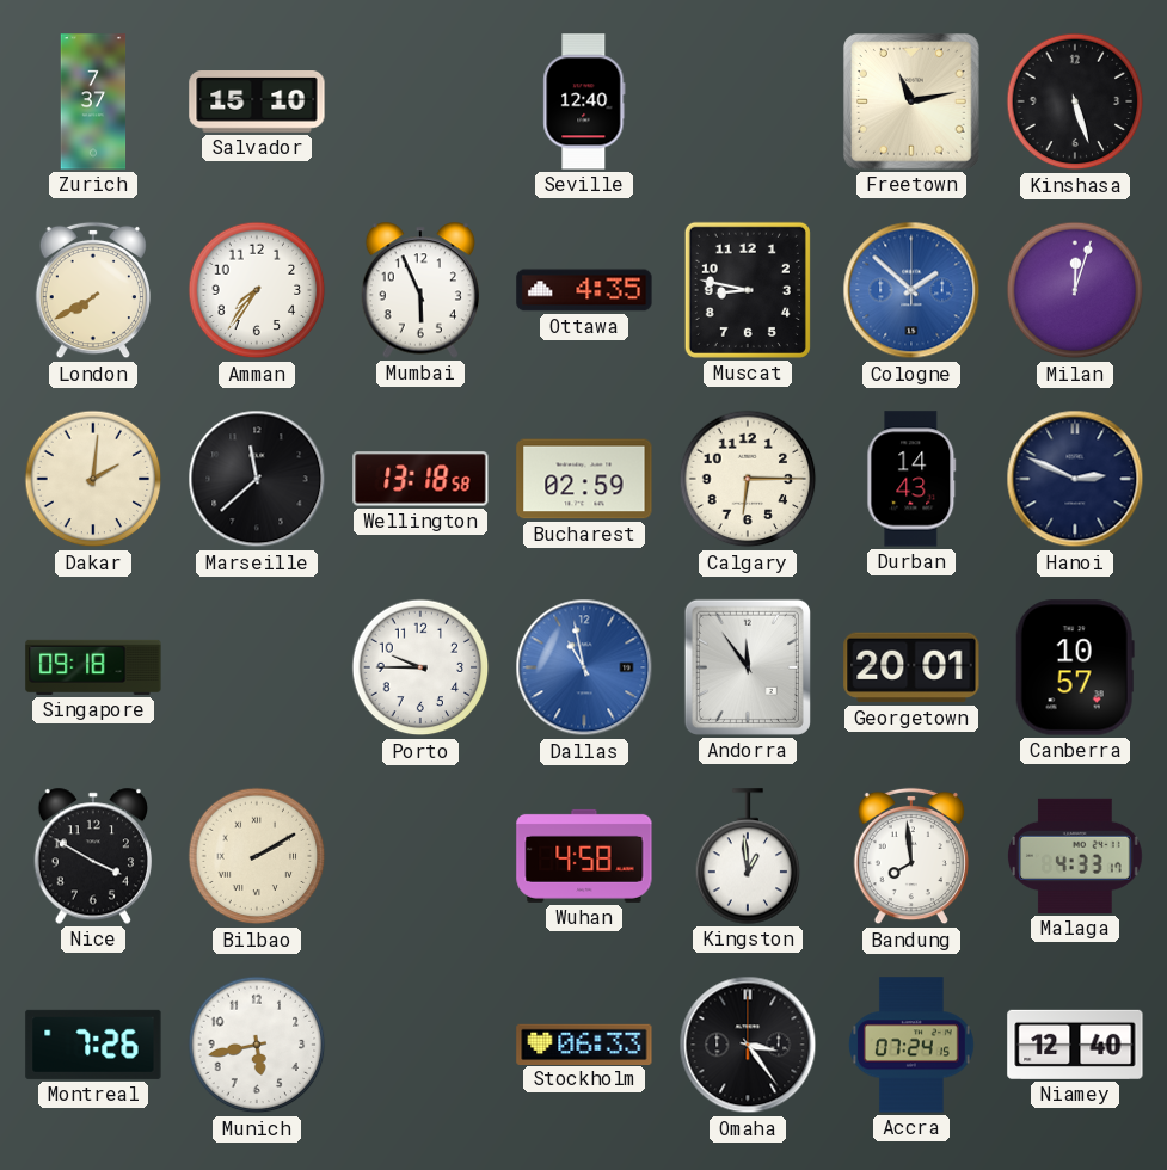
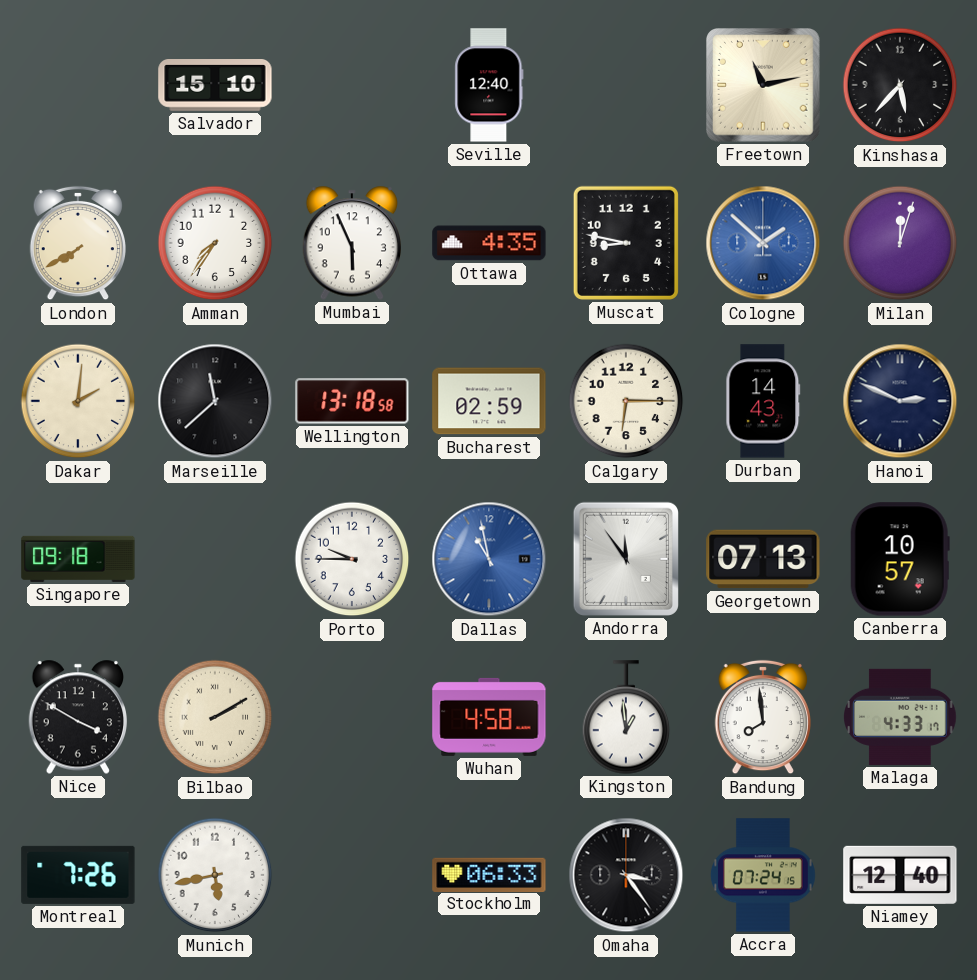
Zurich: 7:37 -> none (93, 101)
Kinshasa: 5:27 -> 5:37 (900, 85)
Georgetown: 20:01 -> 07:13 (763, 559)
